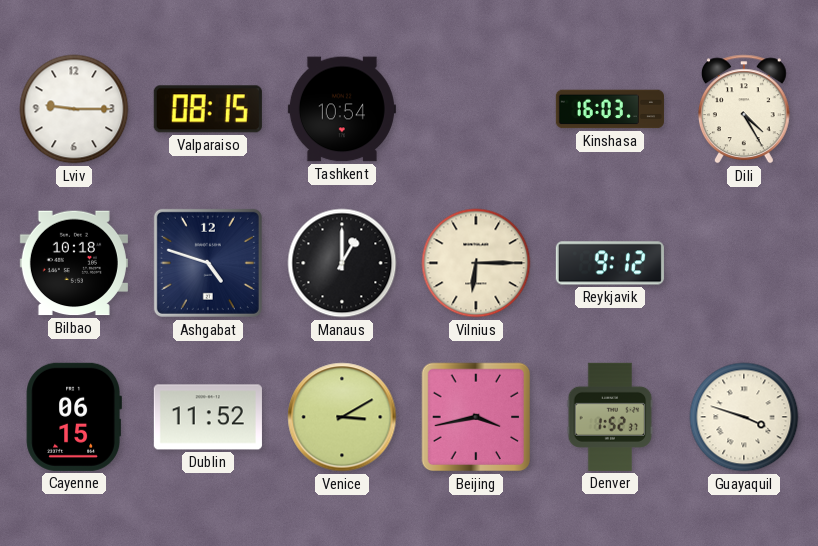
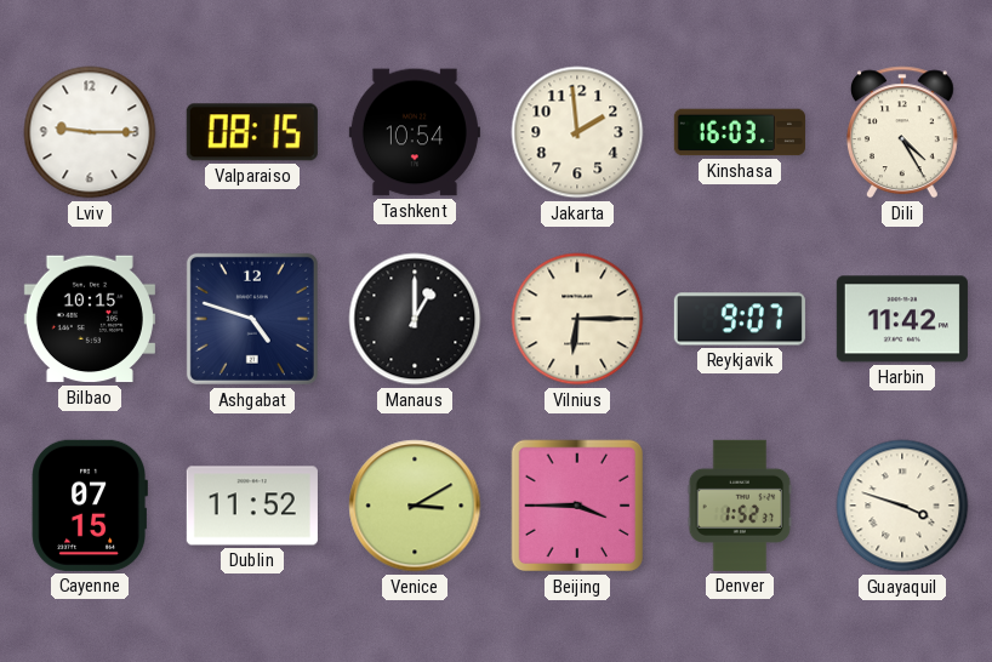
Jakarta: none -> 1:59 (577, 132)
Bilbao: 10:18 -> 10:15 (90, 319)
Reykjavik: 9:12 -> 9:07 (740, 319)
Harbin: none -> 11:42 (902, 319)
Cayenne: 06:15 -> 07:15 (90, 506)
Beijing: 3:43 -> 3:45 (577, 506)
